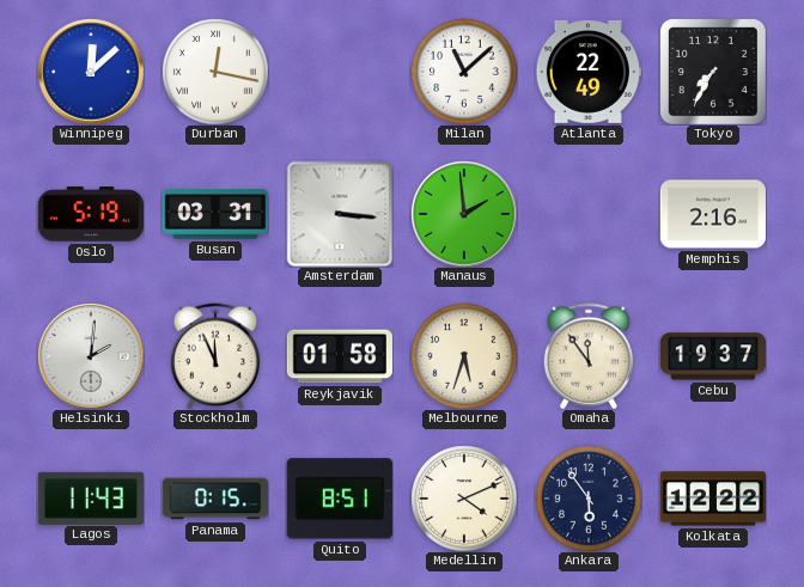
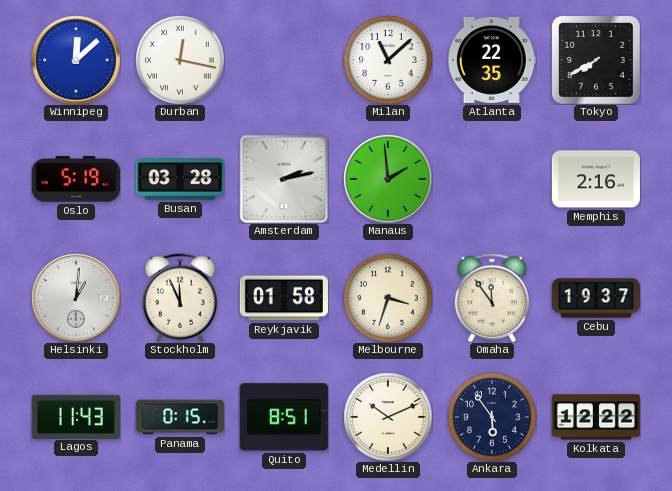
Atlanta: 22:49 -> 22:35 (492, 60)
Tokyo: 7:35 -> 7:40 (596, 60)
Busan: 03:31 -> 03:28 (179, 179)
Amsterdam: 3:16 -> 2:13 (284, 179)
Helsinki: 2:01 -> 1:01 (76, 298)
Melbourne: 5:33 -> 3:33 (388, 298)
Medellin: 4:11 -> 10:11 (388, 417)
